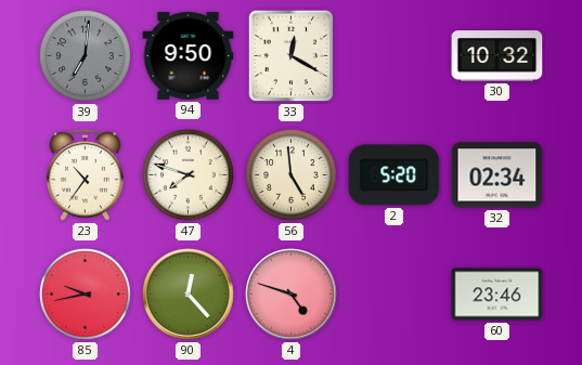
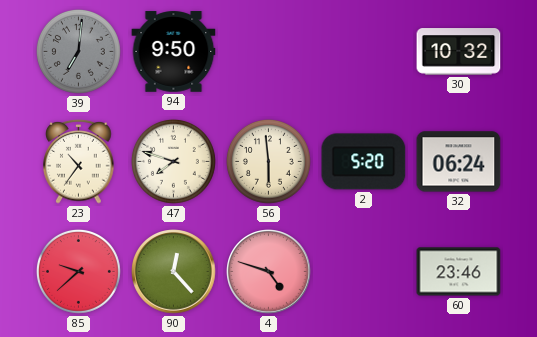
33: 12:20 -> none (292, 56)
56: 4:59 -> 5:59 (268, 161)
32: 02:34 -> 06:24 (459, 162)
85: 9:43 -> 9:38 (78, 271)
